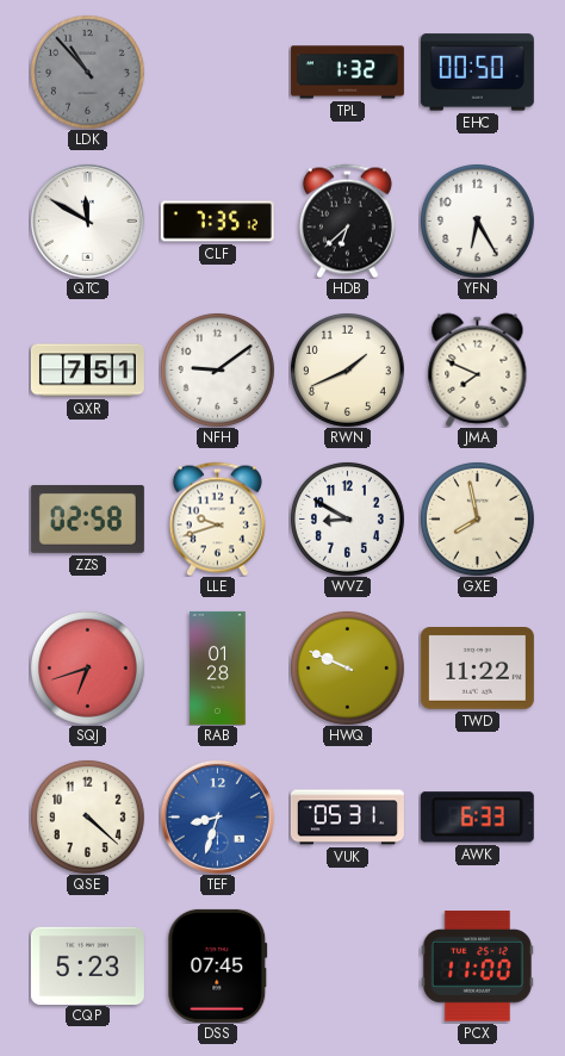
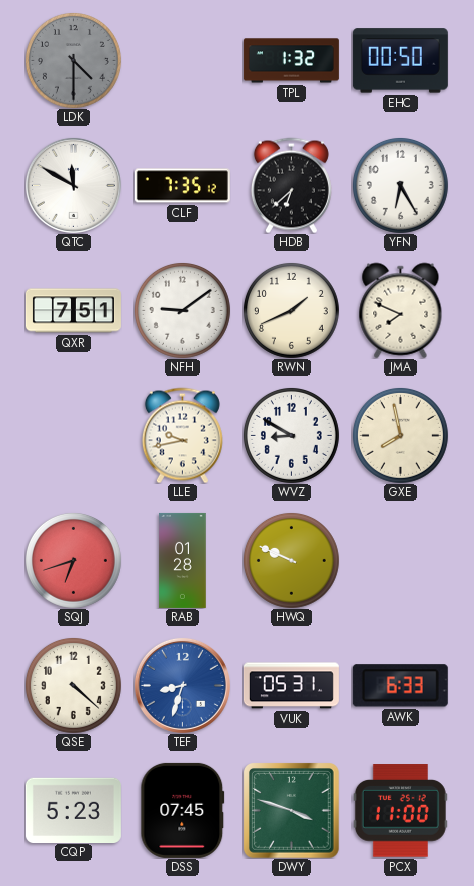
LDK: 10:53 -> 4:30 (73, 60)
ZZS: 02:58 -> none (87, 518)
LLE: 9:42 -> 9:43 (182, 435)
TWD: 11:22 -> none (477, 669)
DWY: none -> 3:48 (292, 811)
